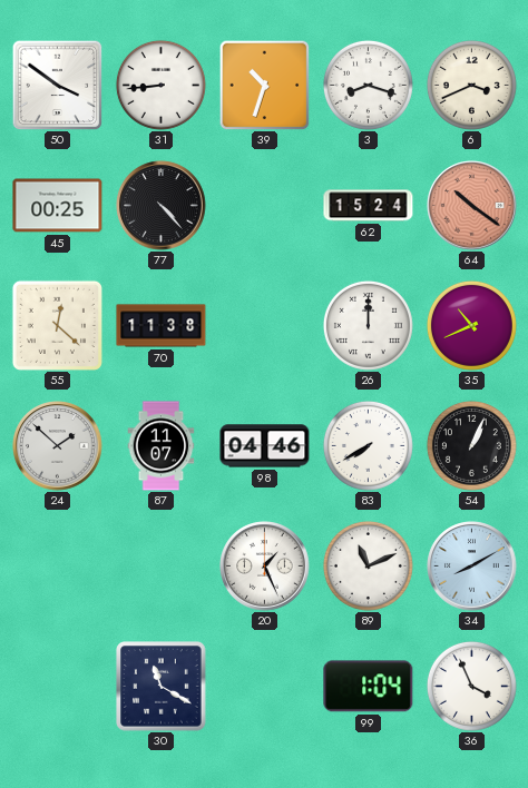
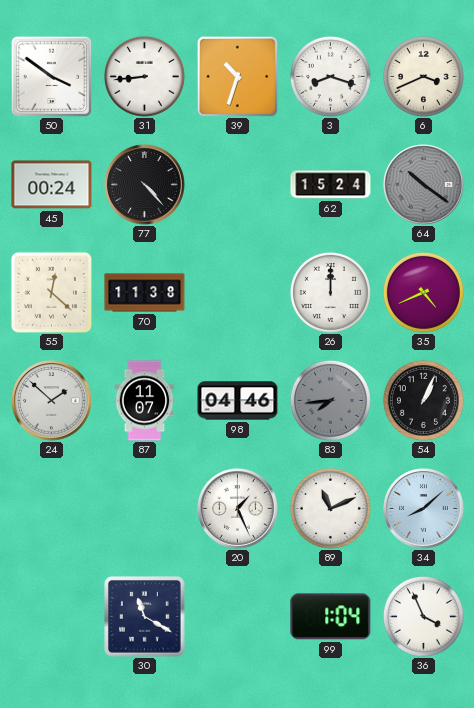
45: 00:25 -> 00:24 (52, 185)
64 dial: salmon -> grey (424, 185)
35: 10:41 -> 4:41 (423, 292)
83: 7:40 -> 7:44 (330, 400)
83 dial: white -> grey (330, 400)
34: 8:10 -> 8:08 (424, 509)
